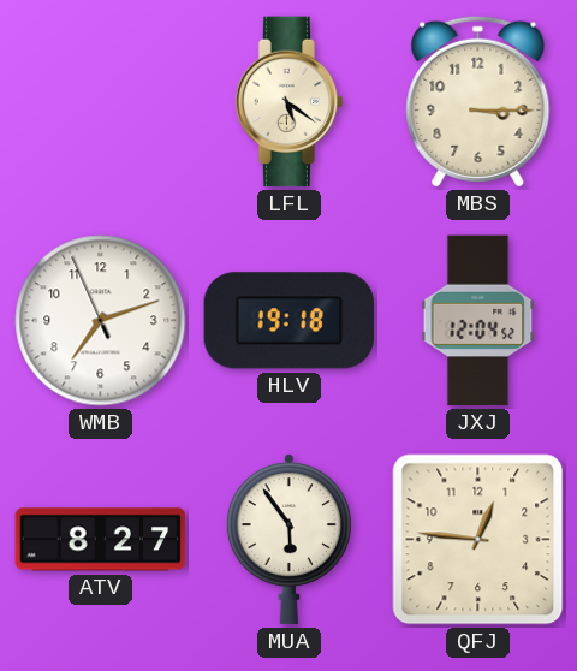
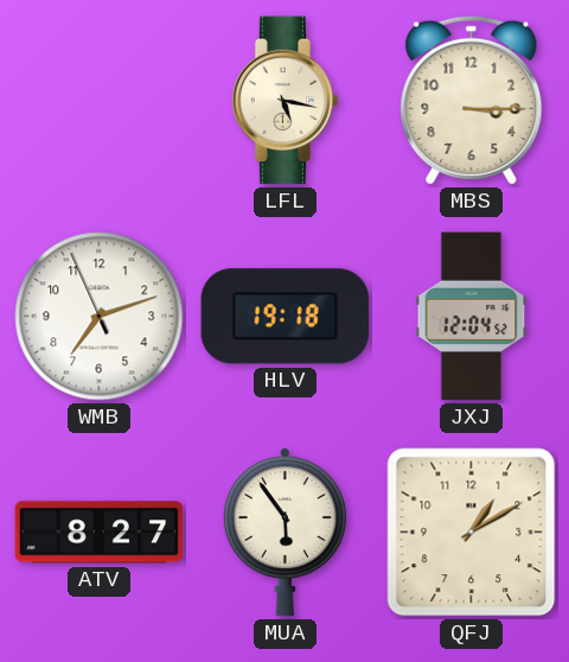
LFL: 5:21 -> 5:17 (286, 101)
QFJ: 12:46 -> 1:10 (472, 533)
